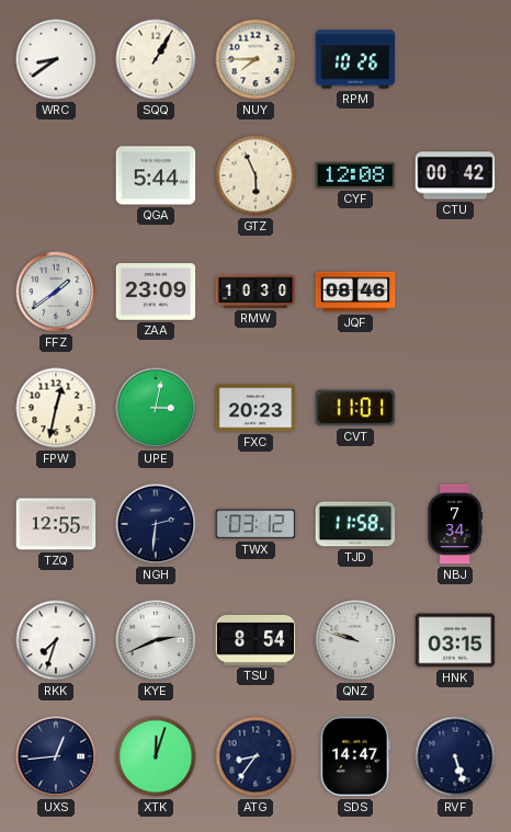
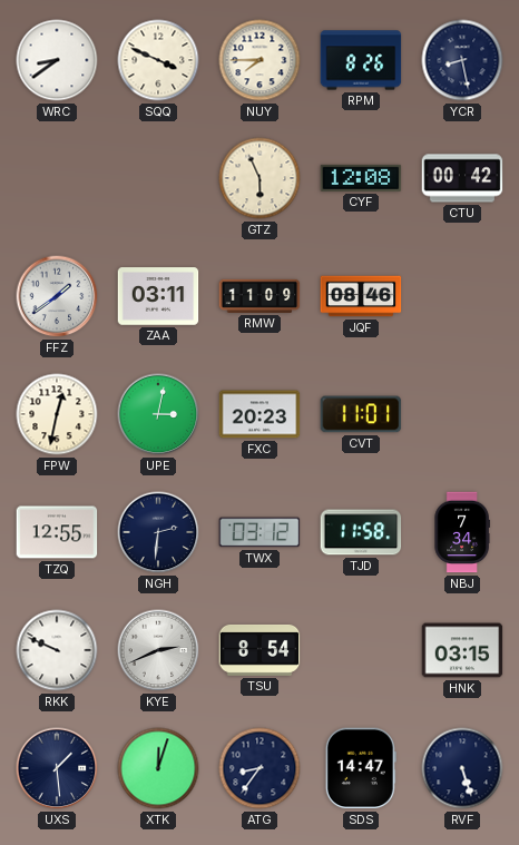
SQQ: 1:05 -> 3:49 (158, 60)
RPM: 10:26 -> 8:26 (361, 60)
YCR: none -> 8:28 (462, 60)
QGA: 5:44 -> none (156, 175)
ZAA: 23:09 -> 03:11 (158, 296)
RMW: 10:30 -> 11:09 (259, 296)
RKK: 7:33 -> 9:49 (57, 650)
QNZ: 9:48 -> none (355, 640)
UXS: 12:44 -> 1:29 (57, 768)
